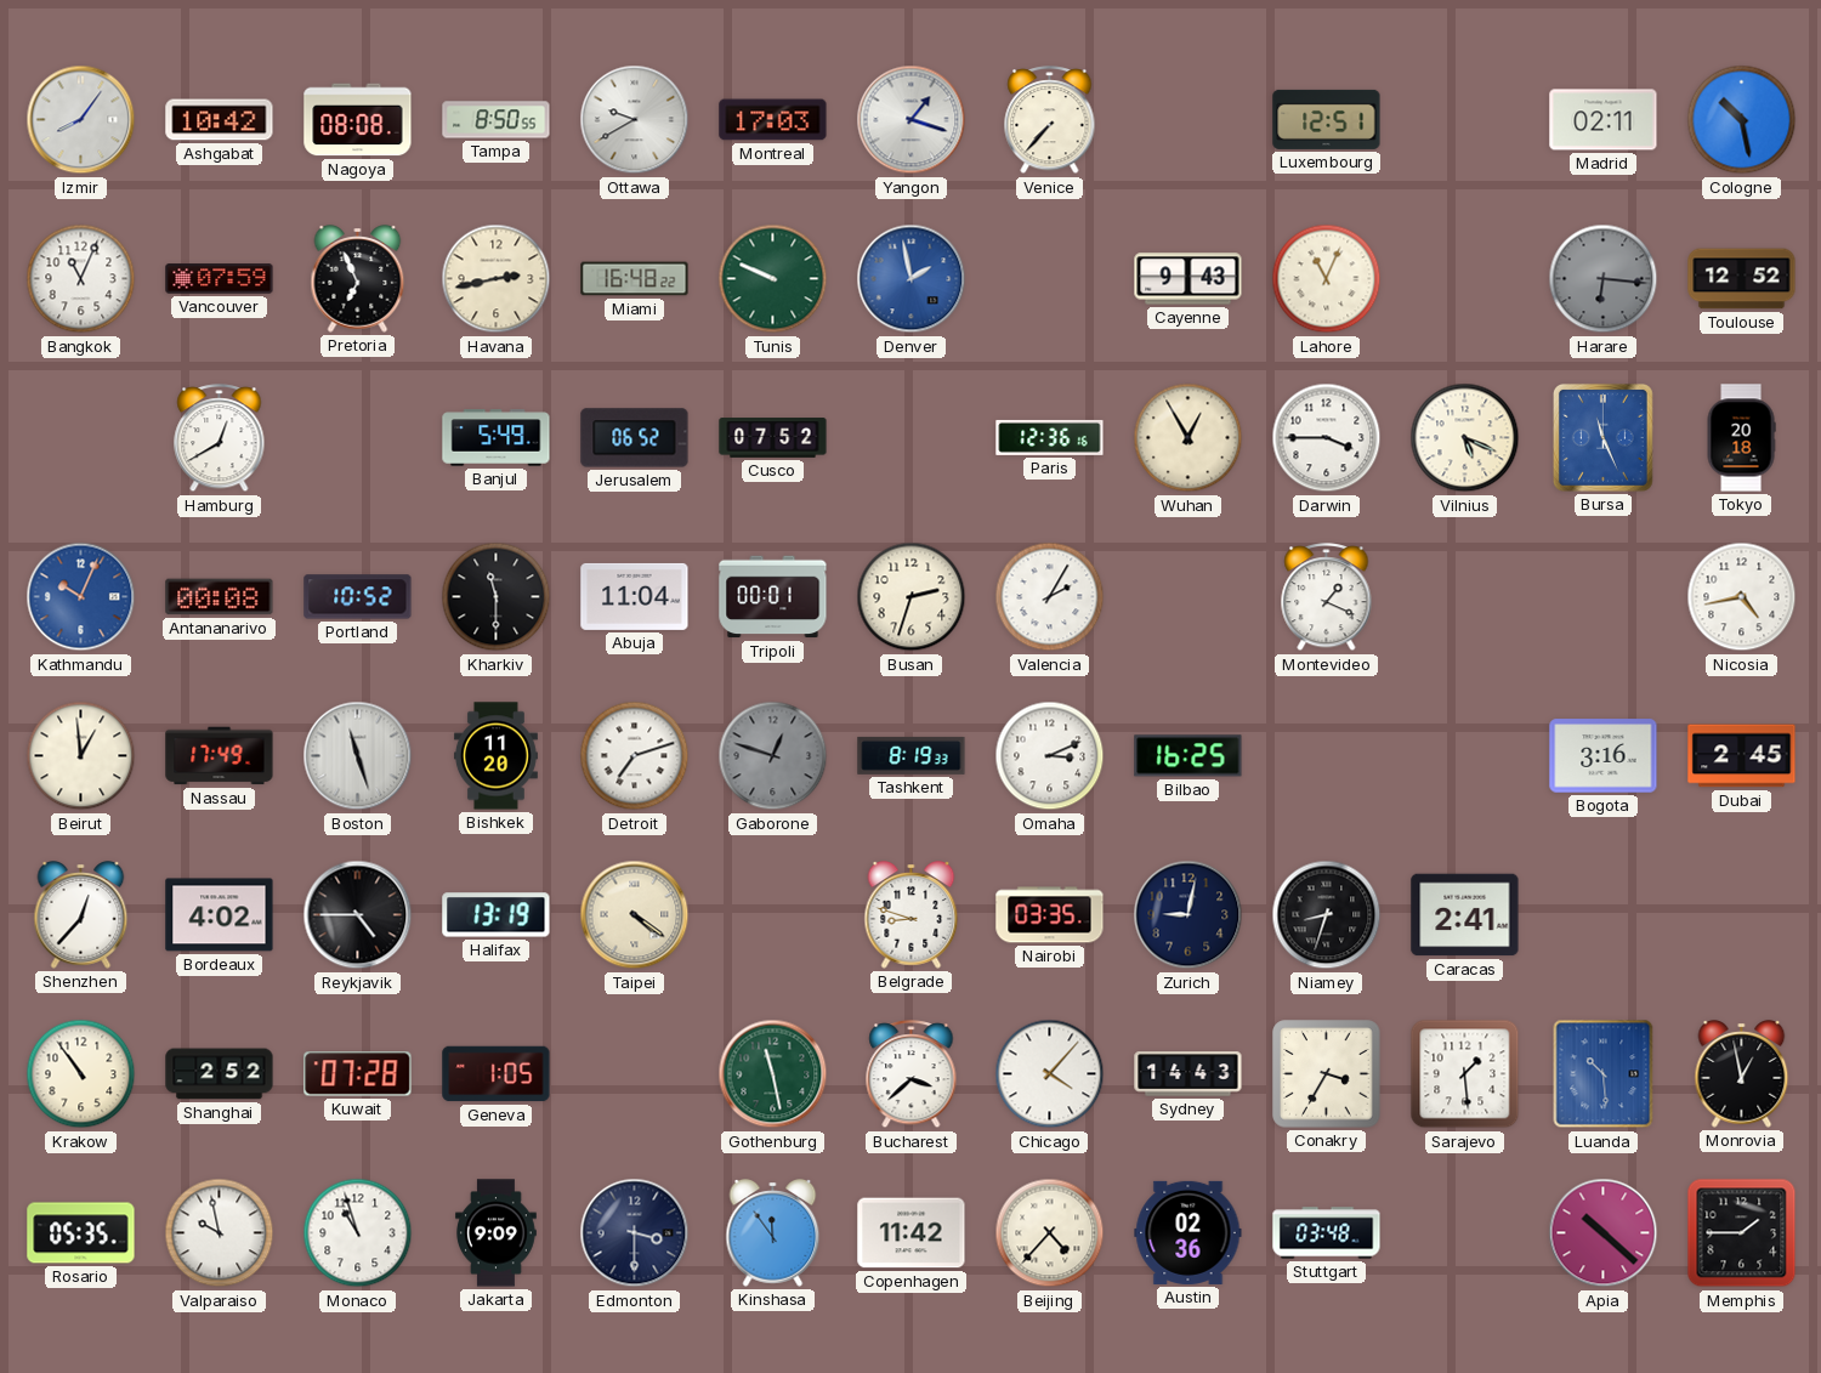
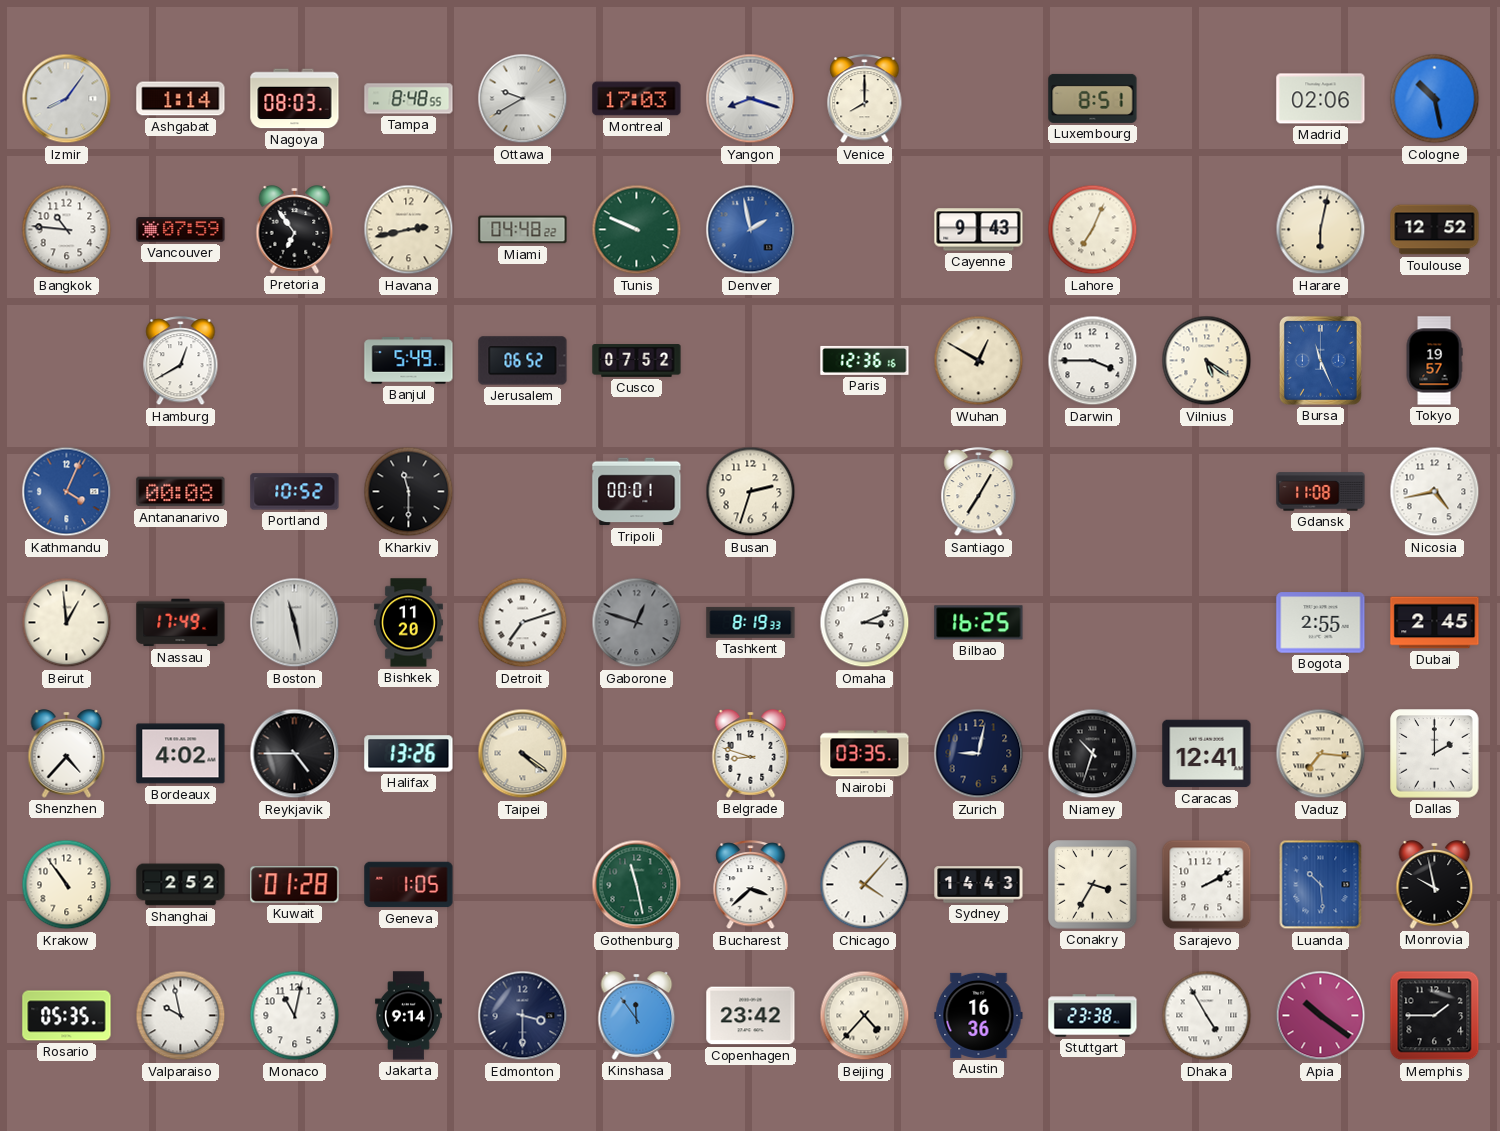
Ashgabat: 10:42 -> 1:14 (181, 99)
Nagoya: 08:08 -> 08:03 (295, 99)
Tampa: 8:50 -> 8:48 (409, 99)
Yangon: 1:18 -> 8:18 (751, 99)
Venice: 7:37 -> 8:00 (865, 99)
Luxembourg: 12:51 -> 8:51 (1093, 98)
Madrid: 02:11 -> 02:06 (1321, 99)
Bangkok: 11:04 -> 10:46 (67, 230)
Pretoria: 6:56 -> 6:54 (295, 230)
Miami: 16:48 -> 04:48 (523, 230)
Lahore: 11:04 -> 7:04 (1093, 230)
Harare: 6:16 -> 6:02 (1321, 230)
Harare dial: grey -> cream (1321, 230)
Wuhan: 12:55 -> 12:50 (979, 361)
Vilnius: 5:19 -> 5:21 (1207, 361)
Tokyo: 20:18 -> 19:57 (1434, 361)
Kathmandu: 10:04 -> 4:04 (67, 492)
Abuja: 11:04 -> none (635, 596)
Valencia: 2:05 -> none (1050, 597)
Santiago: none -> 7:05 (979, 492)
Montevideo: 1:19 -> none (1327, 597)
Gdansk: none -> 11:08 (1321, 492)
Boston: 11:27 -> 11:28 (295, 623)
Bogota: 3:16 -> 2:55 (1321, 623)
Shenzhen: 12:37 -> 4:37 (67, 754)
Halifax: 13:19 -> 13:26 (409, 754)
Niamey: 8:33 -> 10:33 (1093, 754)
Caracas: 2:41 -> 12:41 (1207, 754)
Vaduz: none -> 7:16 (1321, 754)
Dallas: none -> 2:00 (1435, 754)
Kuwait: 07:28 -> 01:28 (295, 885)
Sarajevo: 1:29 -> 2:10 (1207, 885)
Monrovia: 12:58 -> 9:58 (1435, 885)
Monaco: 10:57 -> 11:02 (295, 1016)
Jakarta: 9:09 -> 9:14 (408, 1016)
Copenhagen: 11:42 -> 23:42 (751, 1016)
Austin: 02:36 -> 16:36 (979, 1015)
Stuttgart: 03:48 -> 23:38 (1093, 1016)
Dhaka: none -> 4:55 (1207, 1016)
Apia: 10:22 -> 10:21 (1321, 1016)
